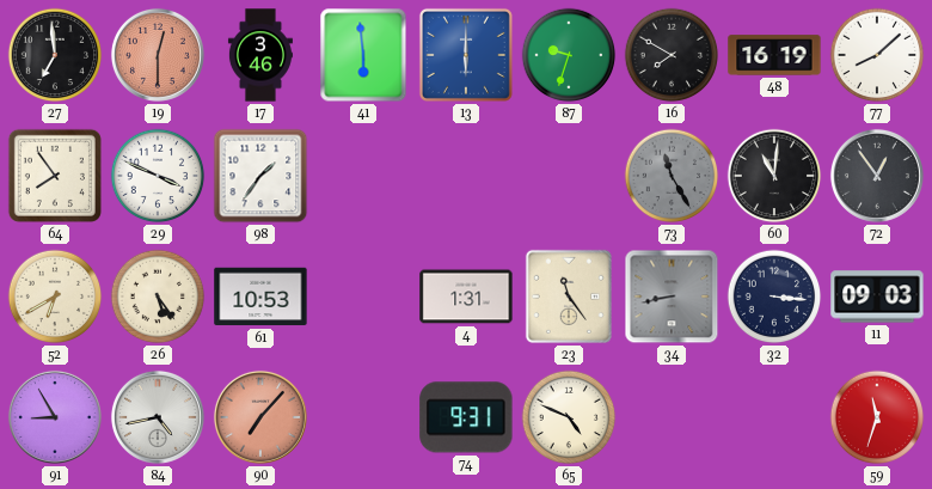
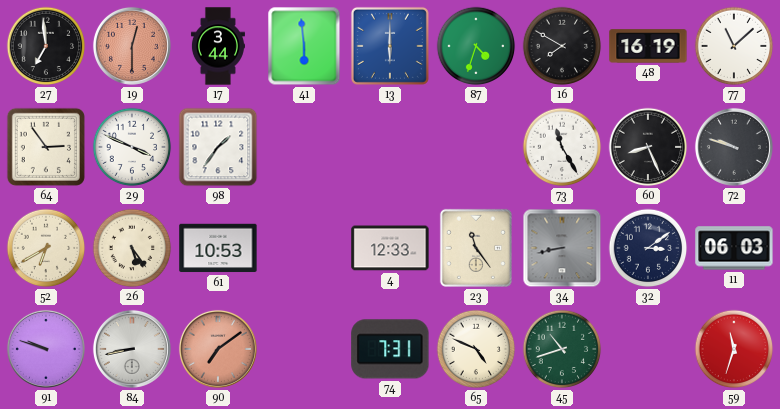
17: 3:46 -> 3:44 (218, 46)
87: 9:33 -> 4:33 (476, 46)
77: 8:08 -> 11:08 (734, 46)
64: 7:54 -> 2:54 (46, 147)
73 dial: grey -> white (562, 147)
60: 11:01 -> 8:26 (648, 147)
72: 12:54 -> 9:48 (734, 147)
4: 1:31 -> 12:33 (390, 248)
32: 3:16 -> 3:09 (648, 248)
11: 09:03 -> 06:03 (734, 248)
91: 8:55 -> 9:48 (46, 349)
84: 4:43 -> 8:43 (132, 349)
90: 7:07 -> 7:09 (218, 349)
74: 9:31 -> 7:31 (390, 349)
45: none -> 10:42 (562, 349)
